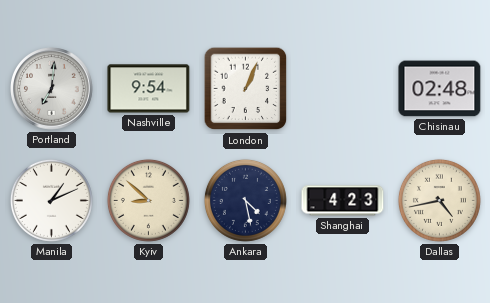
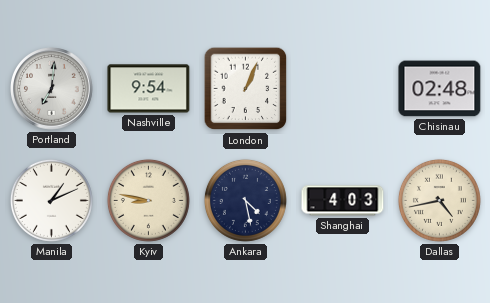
Kyiv: 8:52 -> 8:47 (148, 200)
Shanghai: 4:23 -> 4:03 (343, 201)
